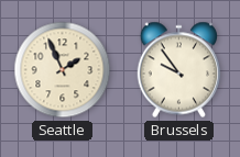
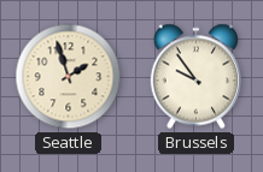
Seattle: 1:56 -> 1:57 (69, 77)
